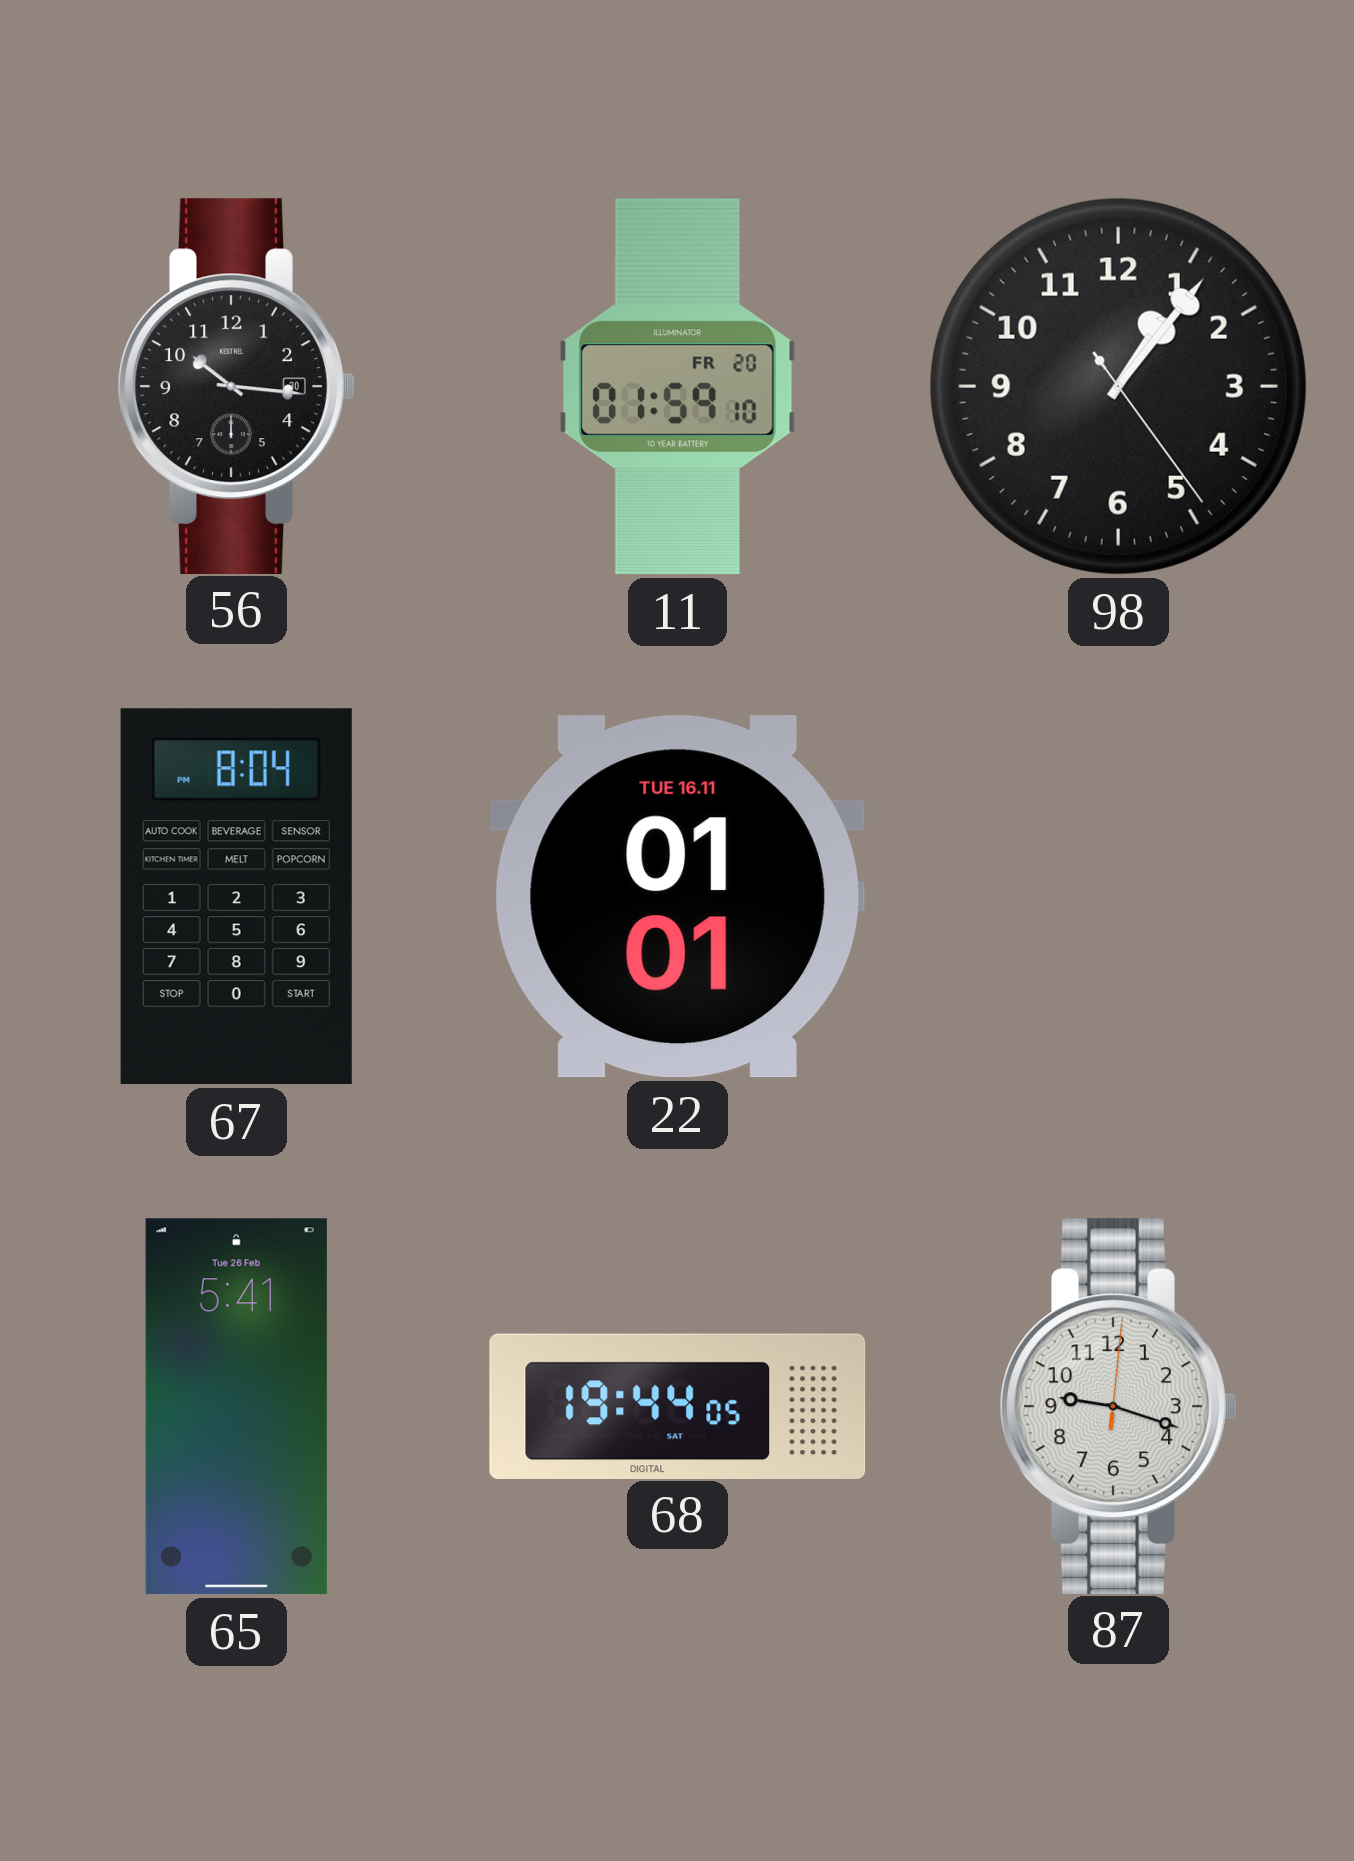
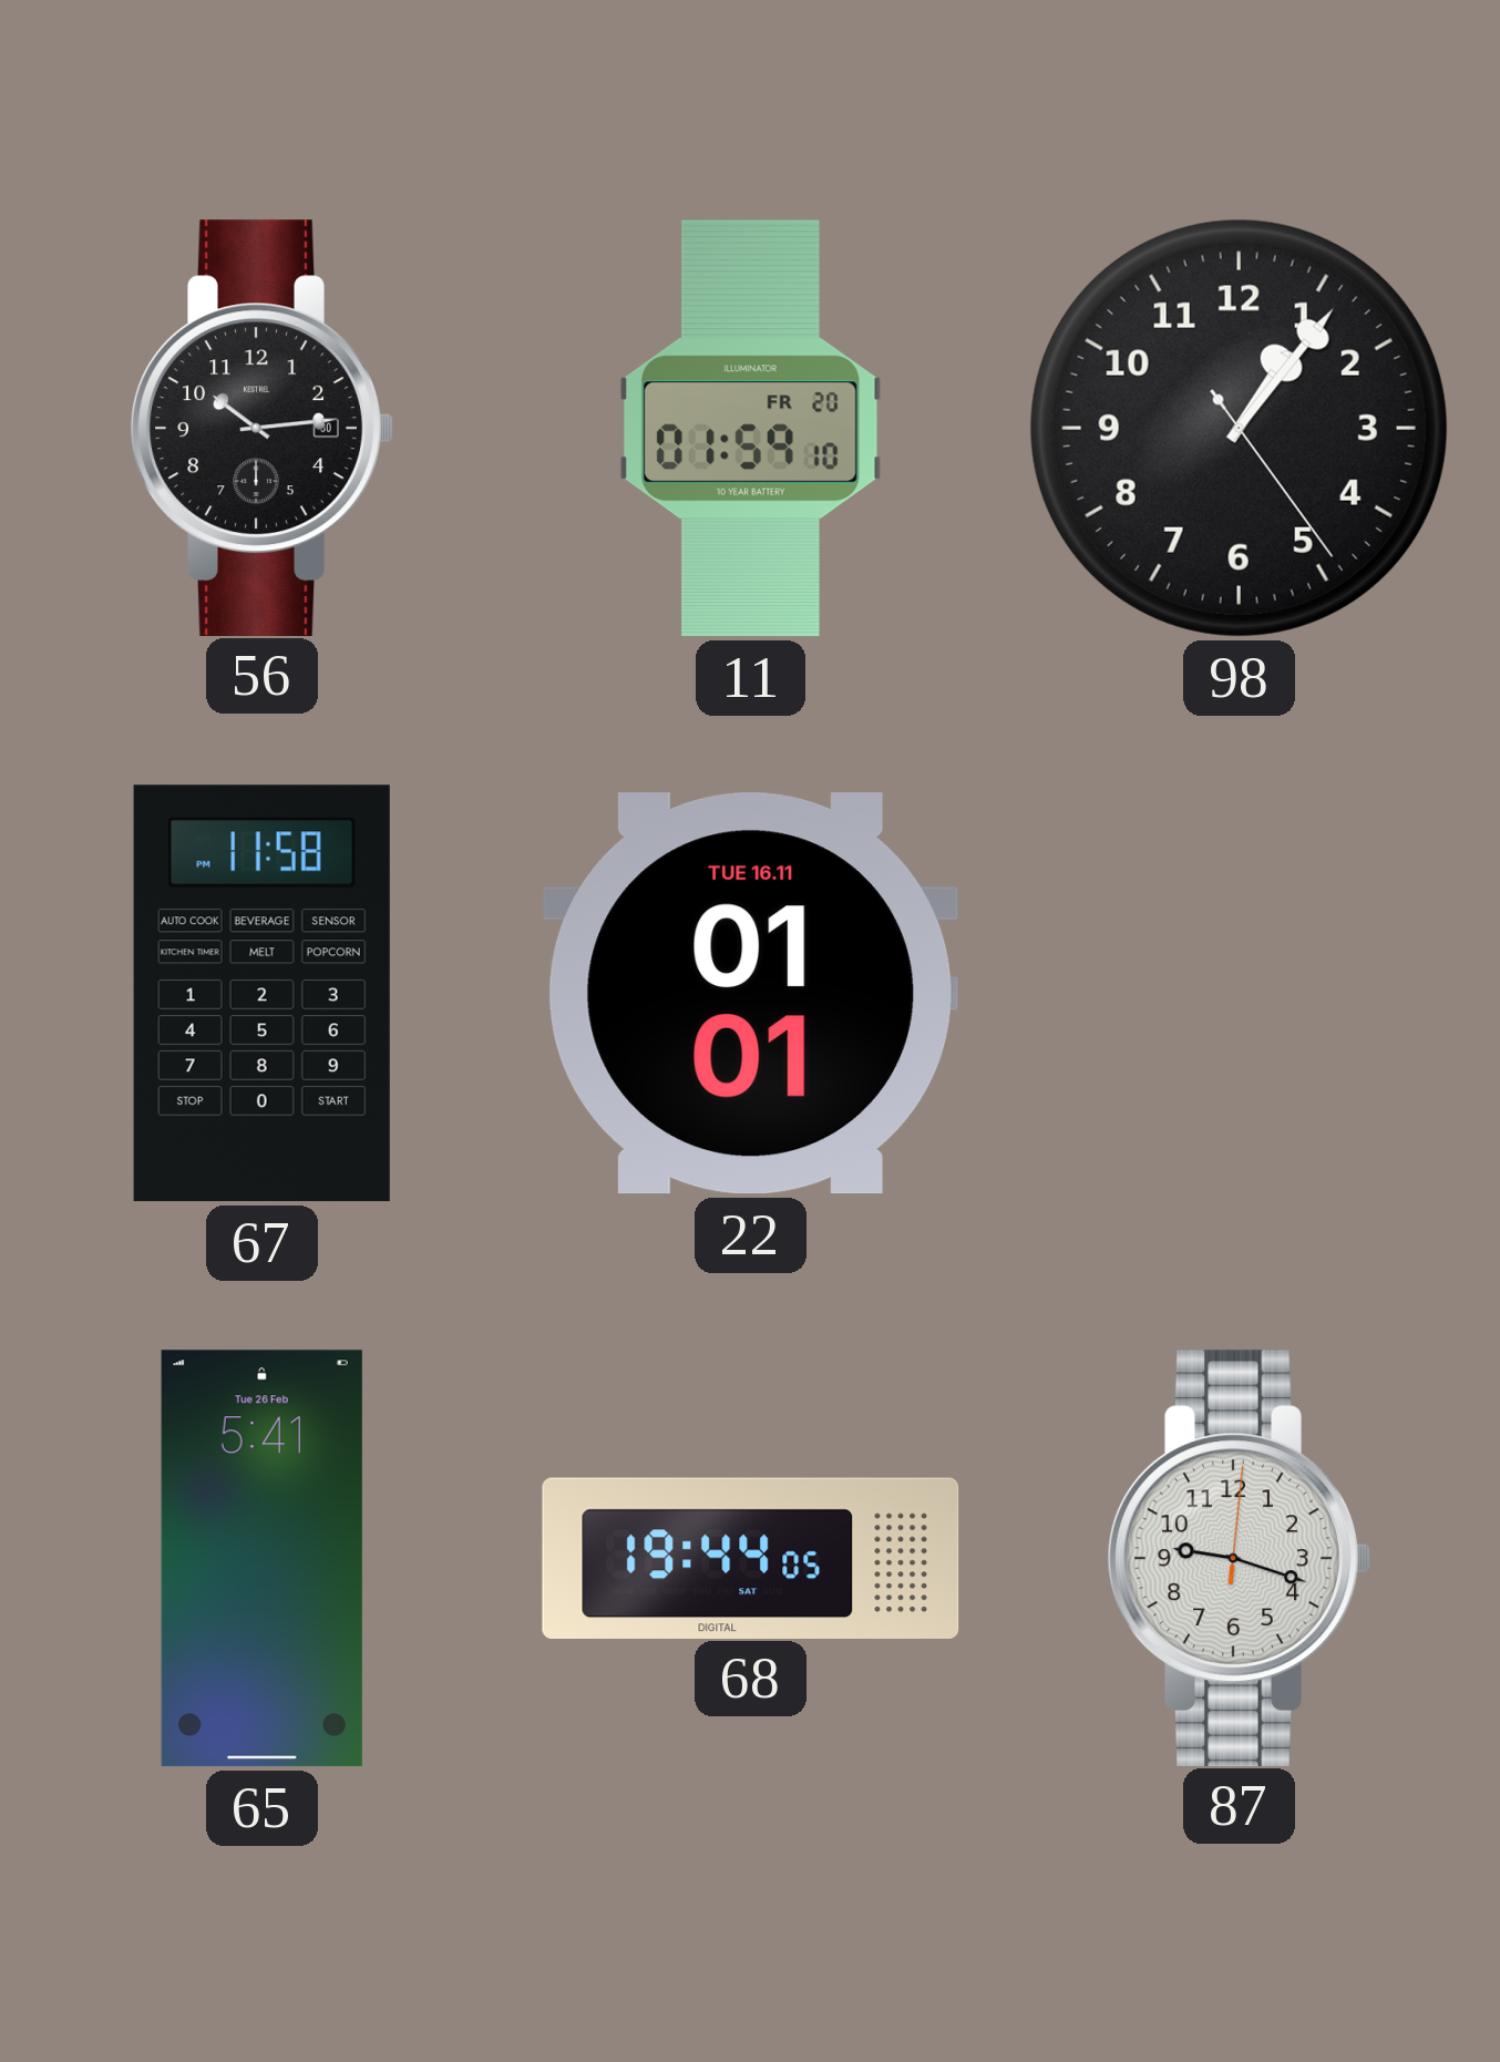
56: 10:16 -> 10:14 (261, 428)
67: 8:04 -> 11:58 (261, 994)
